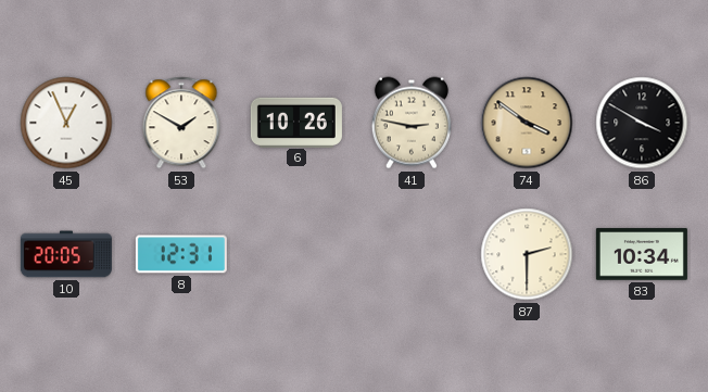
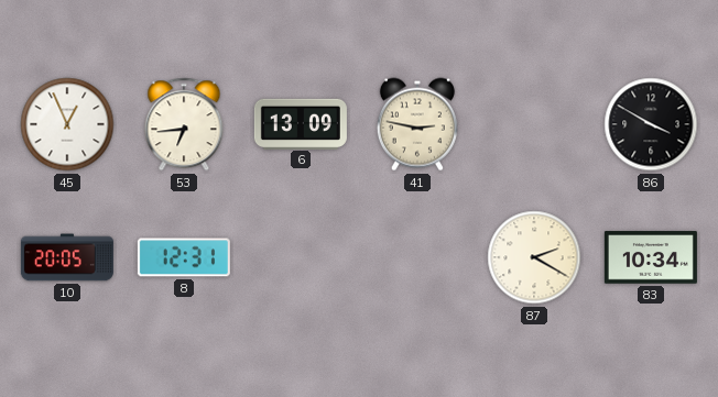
53: 1:50 -> 6:44 (184, 124)
6: 10:26 -> 13:09 (301, 123)
74: 3:51 -> none (527, 123)
87: 2:30 -> 2:20 (534, 257)
